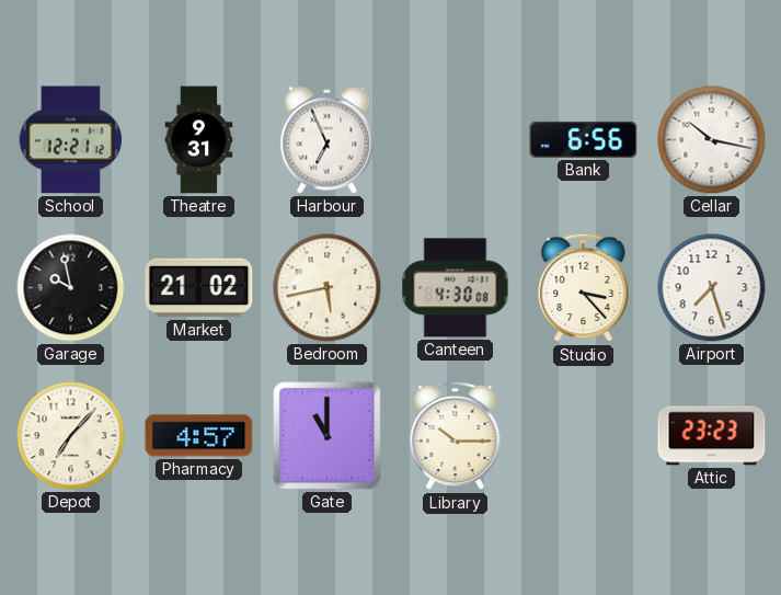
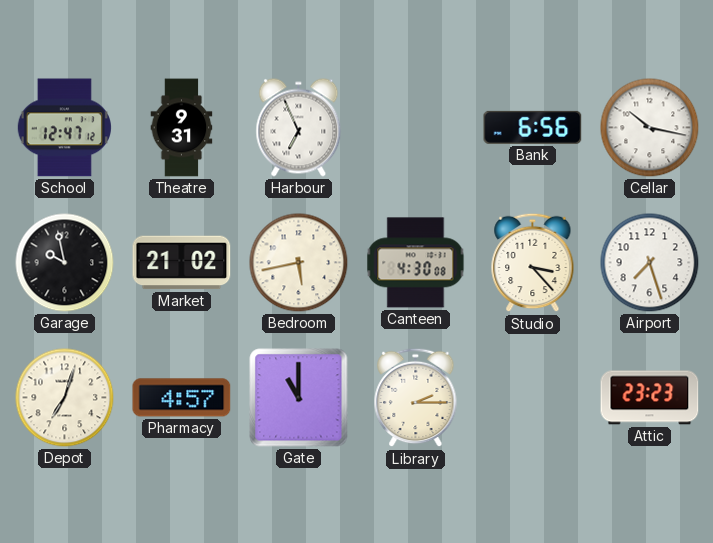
School: 12:21 -> 12:47 (64, 128)
Depot: 7:07 -> 7:03 (65, 398)
Library: 10:15 -> 2:15 (416, 398)
